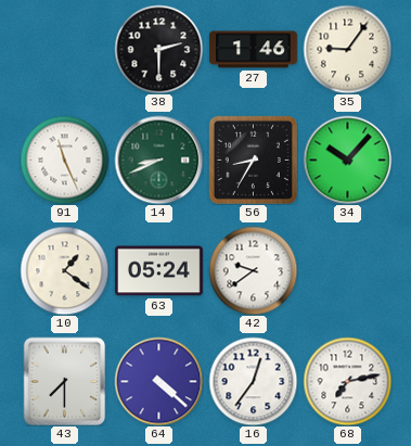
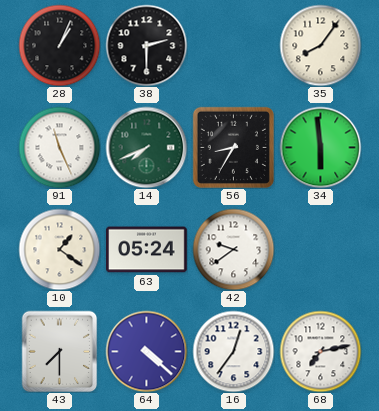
28: none -> 1:04 (59, 45)
27: 1:46 -> none (254, 50)
35: 9:06 -> 8:06 (320, 45)
14: 8:41 -> 7:41 (146, 147)
34: 10:07 -> 5:59 (320, 147)
